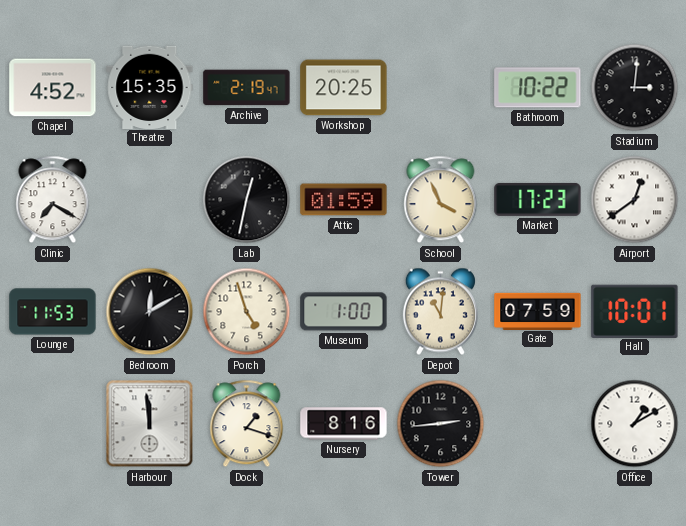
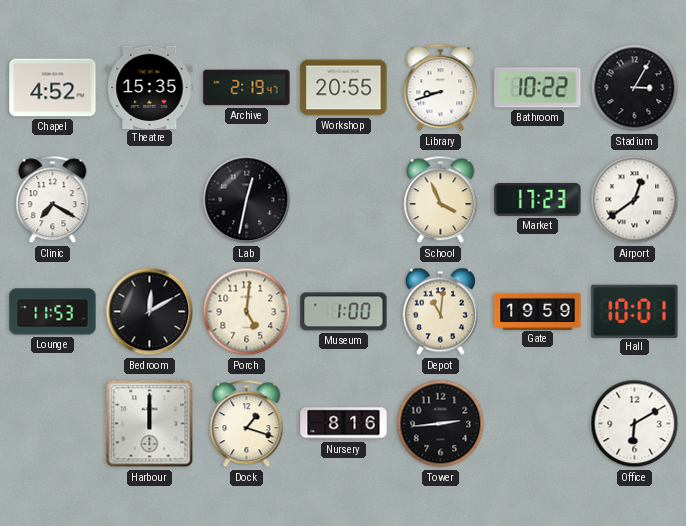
Workshop: 20:25 -> 20:55 (344, 88)
Library: none -> 8:42 (441, 88)
Stadium: 3:01 -> 3:05 (635, 88)
Attic: 01:59 -> none (344, 200)
Porch: 4:57 -> 5:01 (247, 312)
Gate: 07:59 -> 19:59 (538, 311)
Harbour: 11:59 -> 12:00 (150, 424)
Office: 1:10 -> 6:10 (635, 424)
